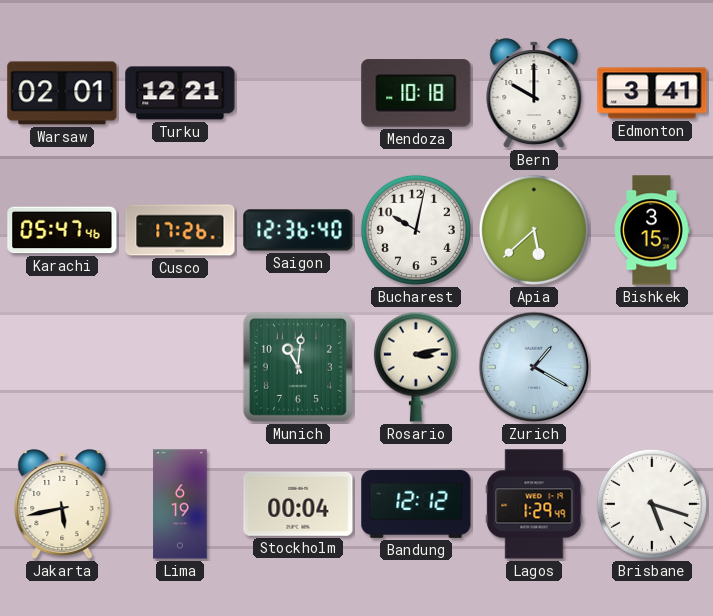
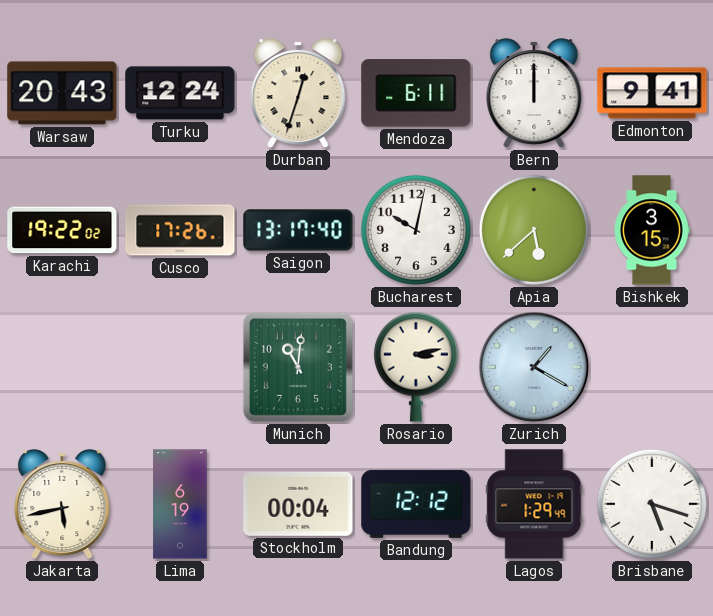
Warsaw: 02:01 -> 20:43 (62, 93)
Turku: 12:21 -> 12:24 (180, 93)
Durban: none -> 12:33 (298, 94)
Mendoza: 10:18 -> 6:11 (416, 93)
Bern: 10:00 -> 12:00 (534, 94)
Edmonton: 3:41 -> 9:41 (652, 93)
Karachi: 05:47 -> 19:22 (62, 230)
Saigon: 12:36 -> 13:17 (298, 230)
